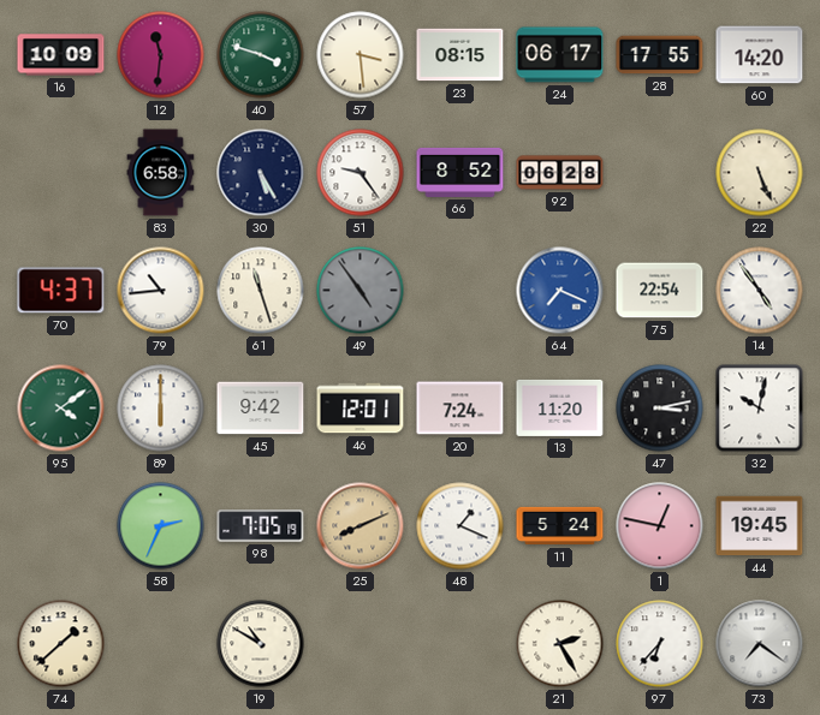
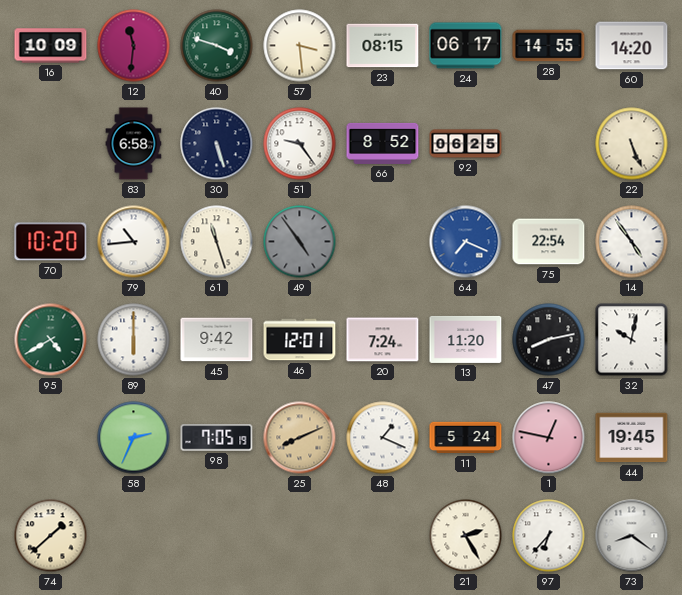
28: 17:55 -> 14:55 (549, 46)
30: 5:25 -> 5:27 (217, 144)
92: 06:28 -> 06:25 (466, 144)
70: 4:37 -> 10:20 (51, 242)
95: 4:09 -> 4:40 (51, 340)
47: 3:13 -> 8:13 (549, 340)
19: 10:50 -> none (261, 644)
73: 7:21 -> 8:21 (632, 536)
